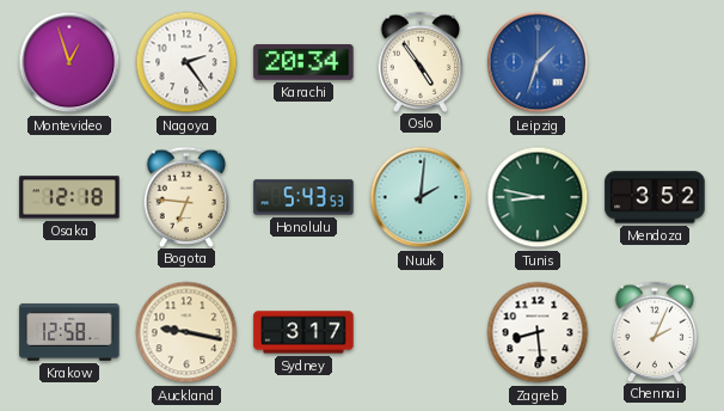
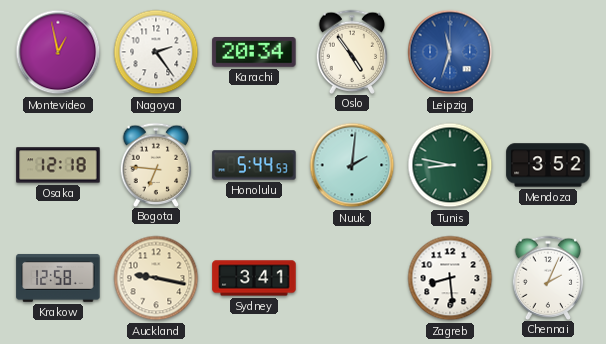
Montevideo: 12:57 -> 12:58 (58, 52)
Leipzig: 1:33 -> 11:33 (450, 52)
Honolulu: 5:43 -> 5:44 (254, 165)
Sydney: 3:17 -> 3:41 (254, 278)
